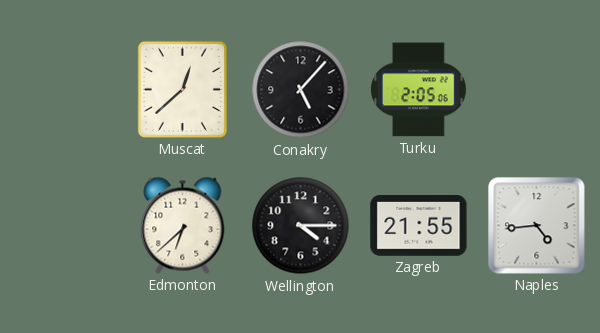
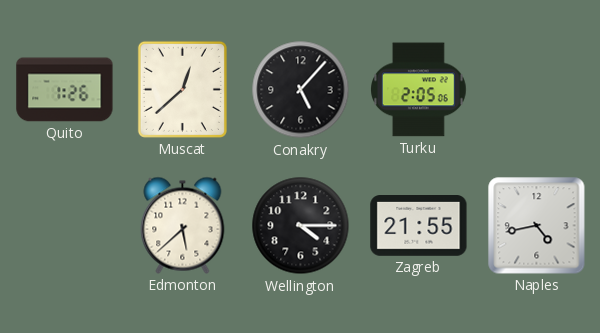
Quito: none -> 1:26 (65, 90)
Edmonton: 6:38 -> 5:38 (183, 225)
Naples: 4:44 -> 4:43 (537, 226)
